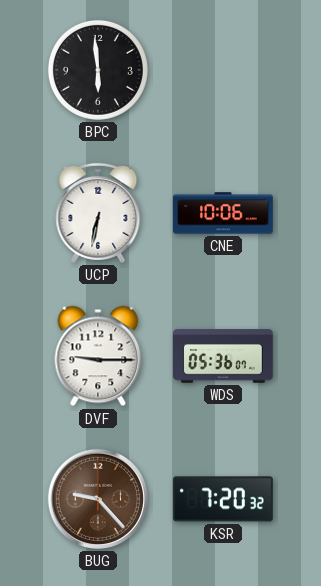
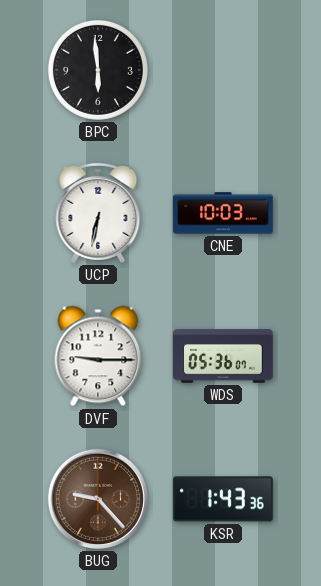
CNE: 10:06 -> 10:03 (223, 213)
KSR: 7:20 -> 1:43 (223, 499)
